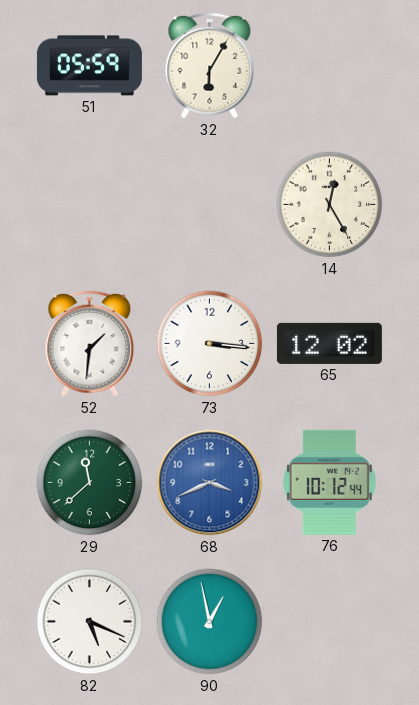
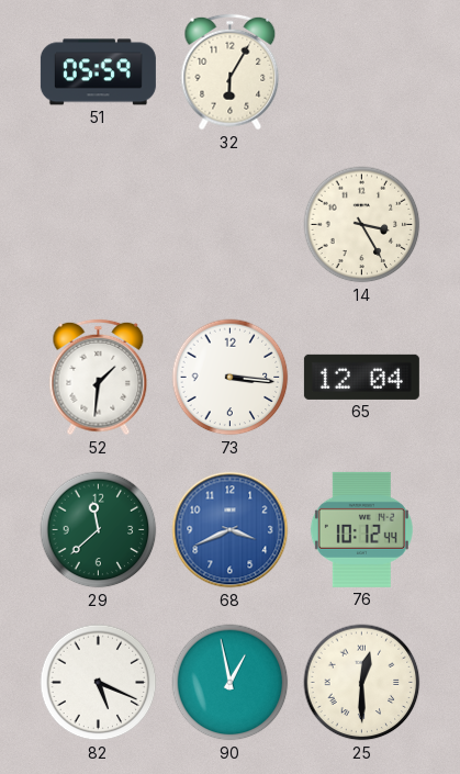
14: 12:25 -> 3:25 (362, 225)
65: 12:02 -> 12:04 (361, 377)
25: none -> 12:30 (362, 683)
